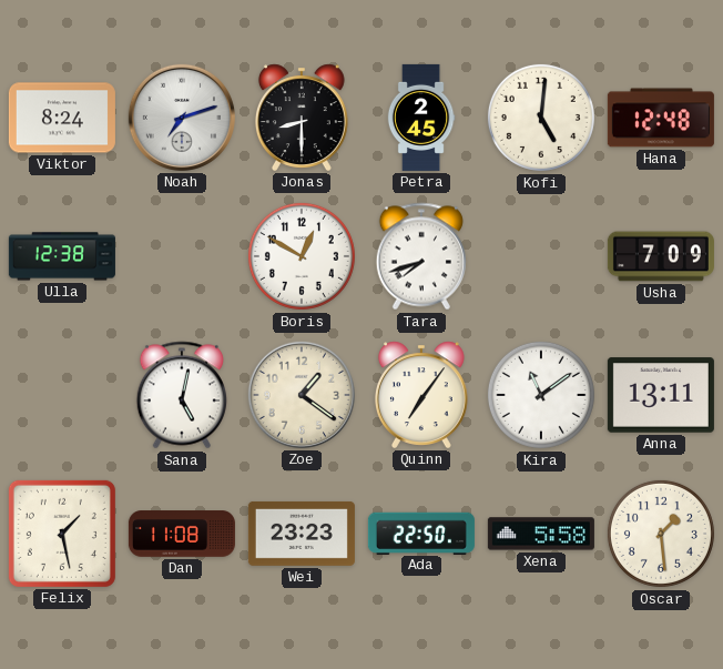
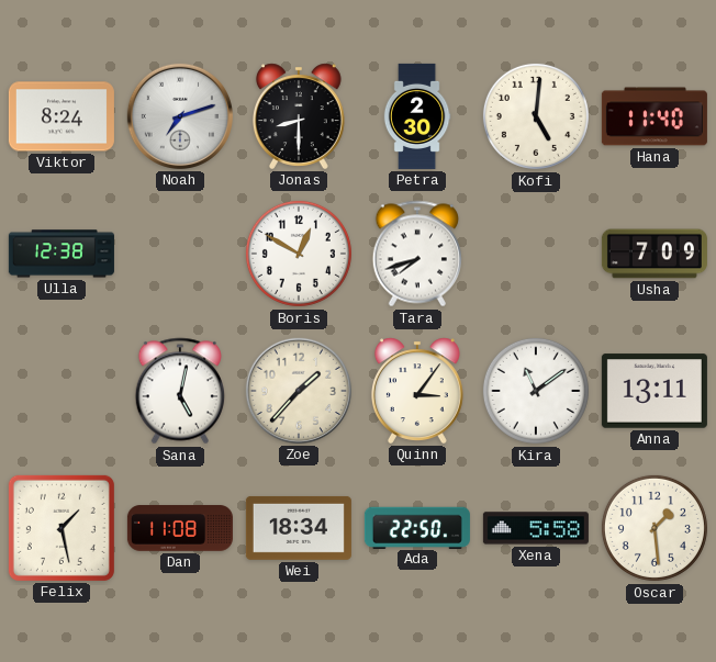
Petra: 2:45 -> 2:30 (417, 116)
Hana: 12:48 -> 11:40 (655, 116)
Zoe: 1:21 -> 1:37 (299, 391)
Quinn: 7:06 -> 3:06 (417, 391)
Wei: 23:23 -> 18:34 (299, 528)
